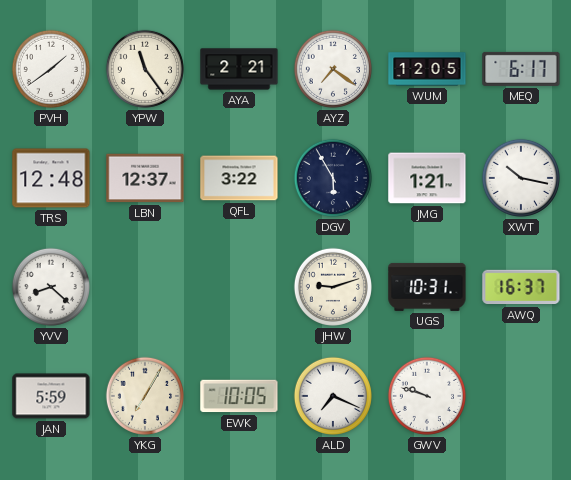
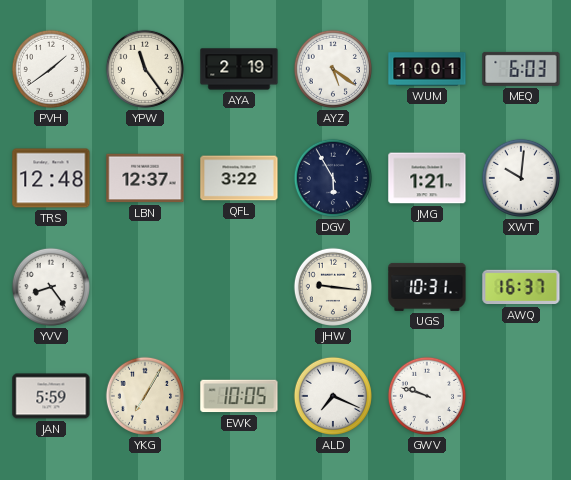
AYA: 2:21 -> 2:19 (239, 69)
AYZ: 7:21 -> 5:21 (333, 69)
WUM: 12:05 -> 10:01 (427, 69)
MEQ: 6:17 -> 6:03 (521, 69)
XWT: 10:17 -> 10:01 (521, 178)
YVV: 8:22 -> 8:24 (51, 287)
JHW: 9:12 -> 9:16 (333, 287)
